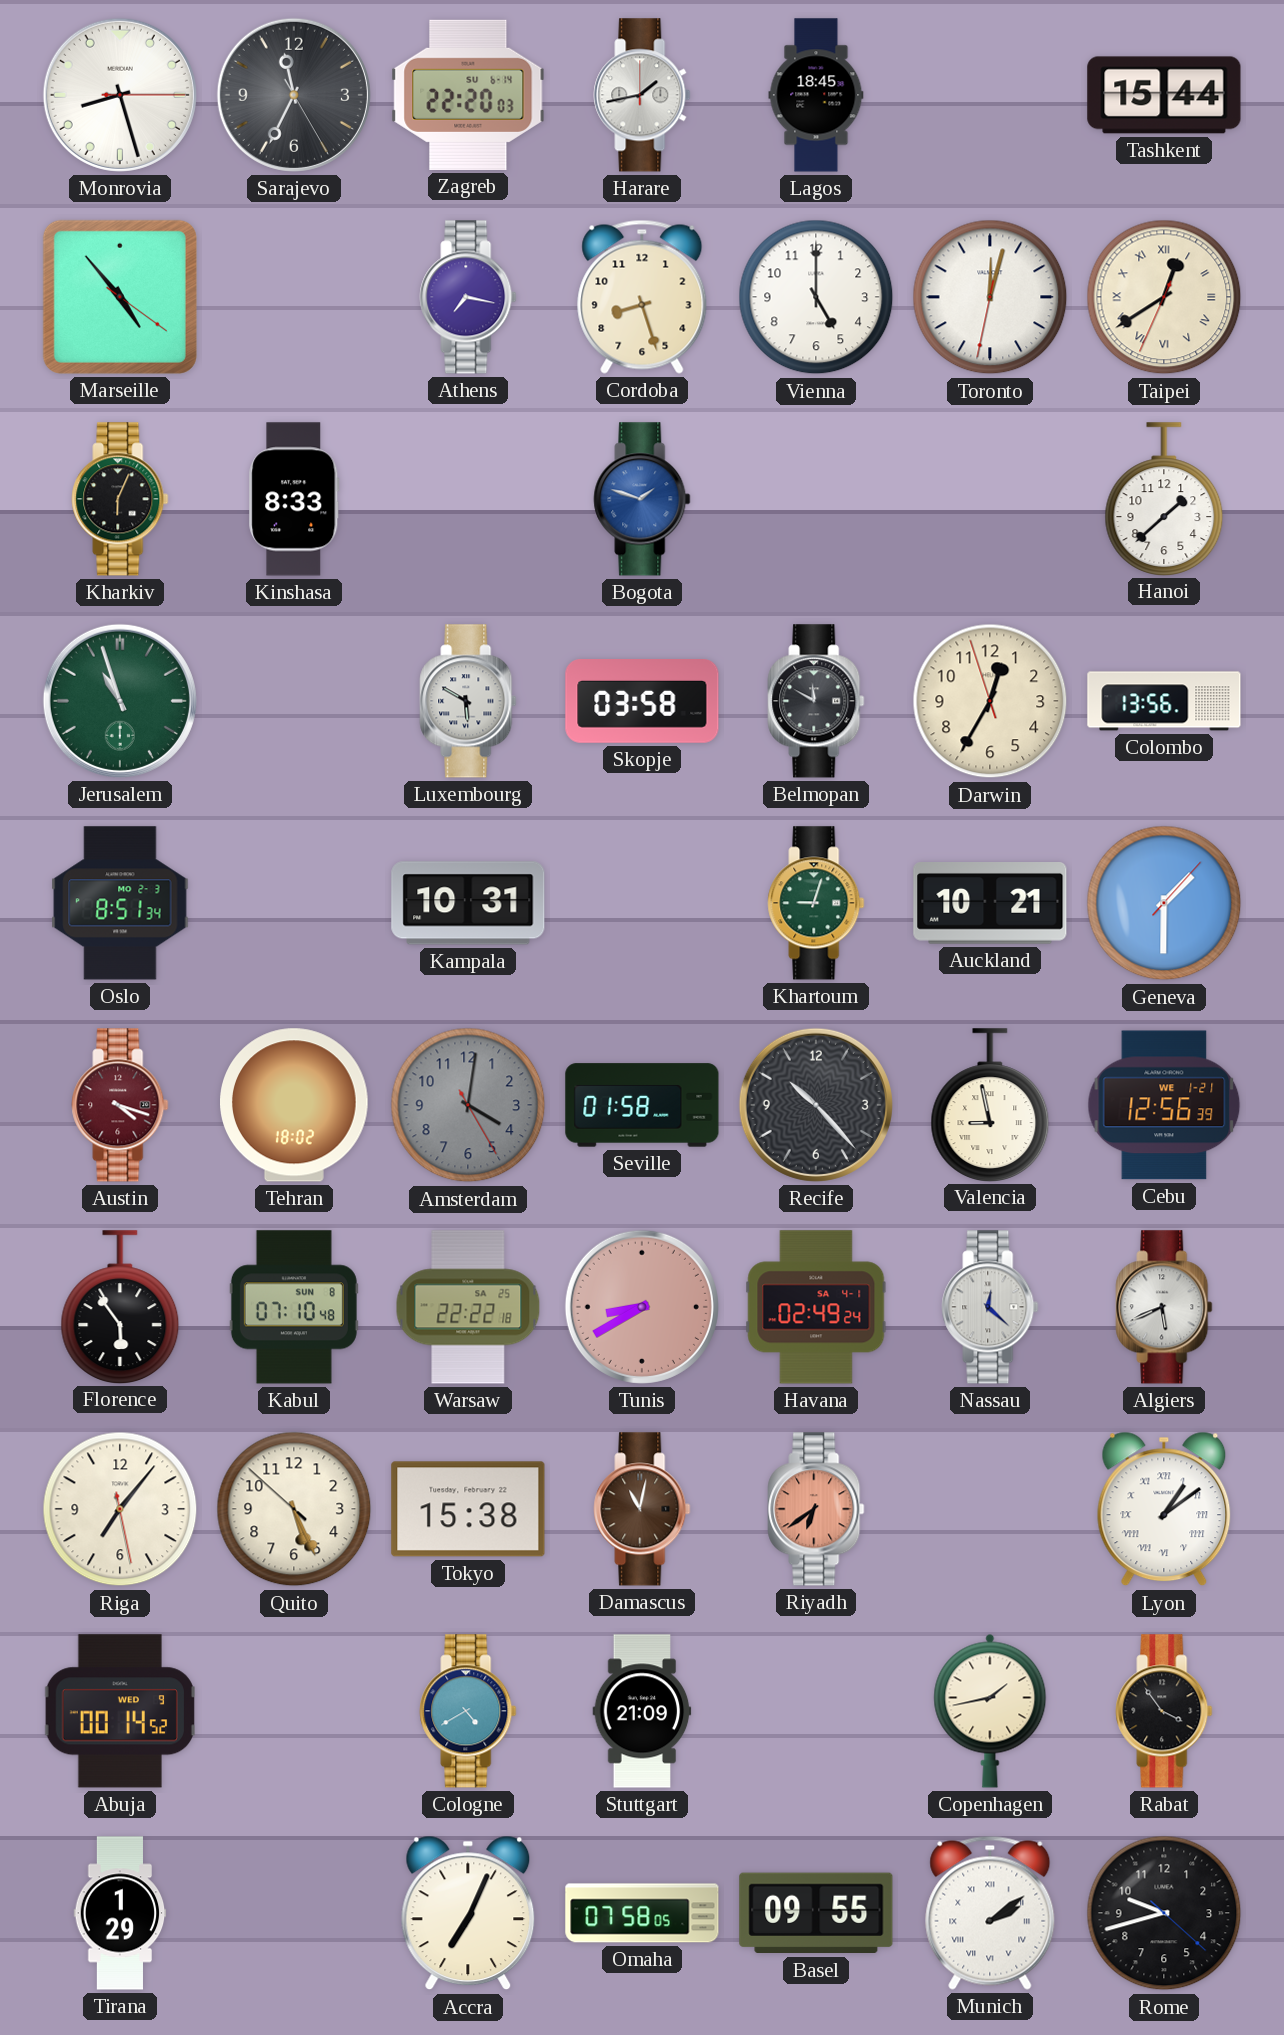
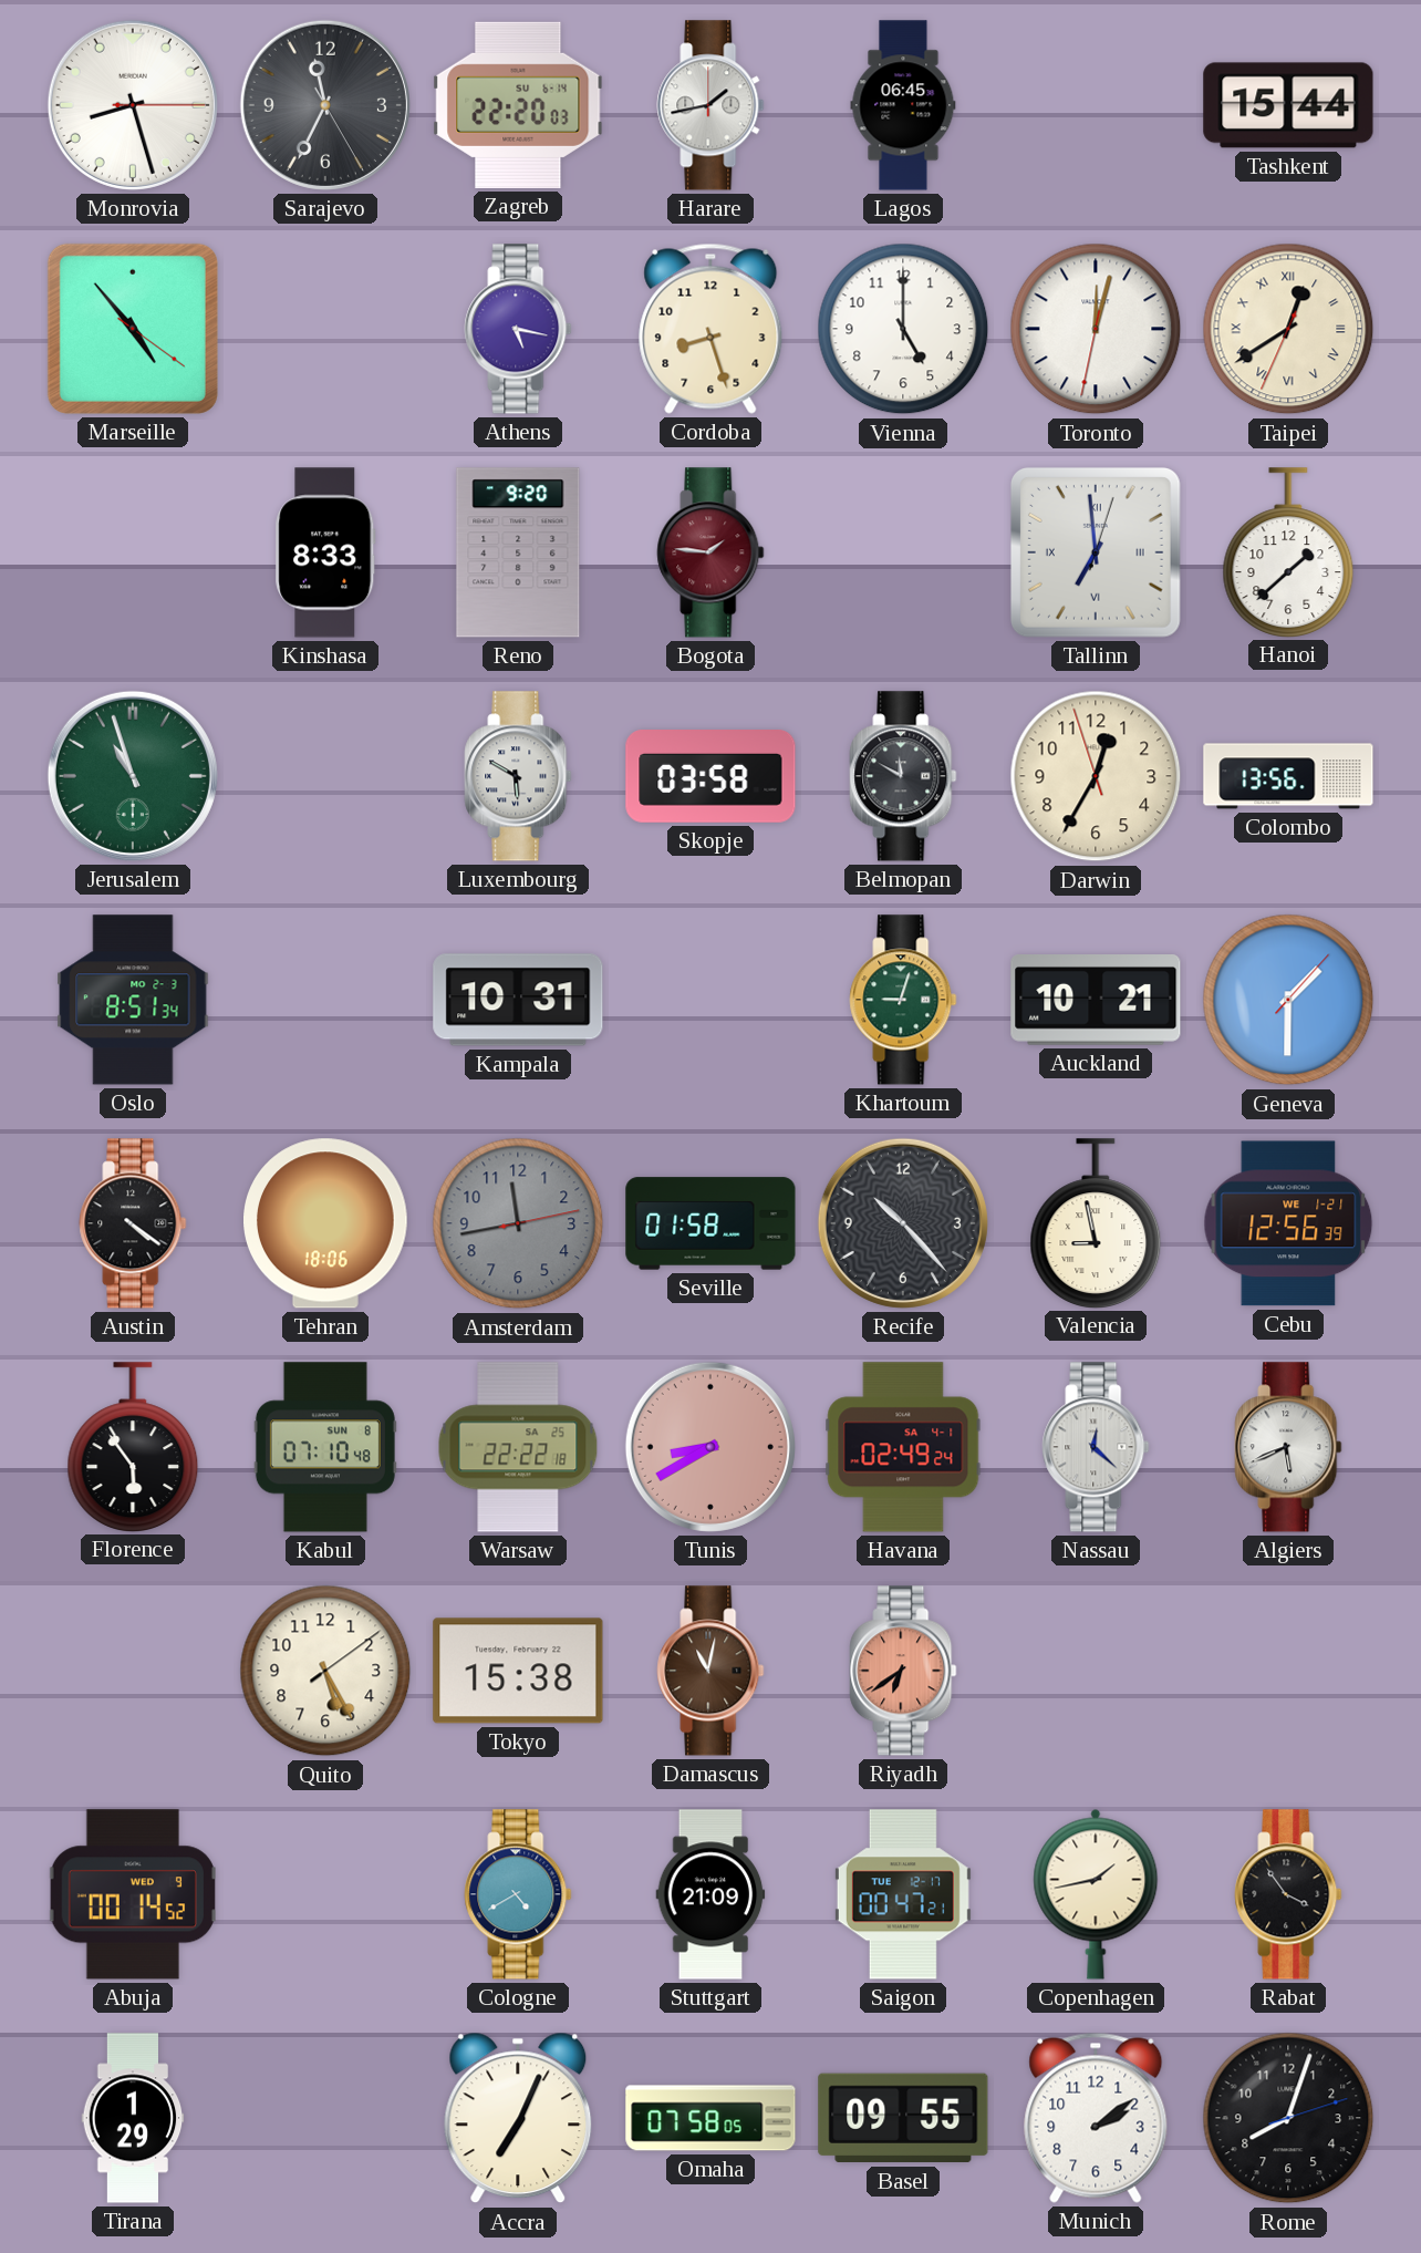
Lagos: 18:45 -> 06:45 (903, 105)
Athens: 7:17 -> 5:17 (518, 329)
Kharkiv: 6:04 -> none (120, 499)
Reno: none -> 9:20 (518, 552)
Bogota: 1:48 -> 1:46 (710, 552)
Bogota dial: blue -> burgundy (710, 552)
Tallinn: none -> 6:59 (1096, 552)
Austin: 4:18 -> 4:21 (133, 1223)
Austin dial: burgundy -> black (133, 1223)
Tehran: 18:02 -> 18:06 (326, 1223)
Amsterdam: 4:01 -> 11:43 (518, 1223)
Riga: 7:06 -> none (120, 1509)
Quito: 5:25:52 -> 5:25:09 (325, 1671)
Lyon: 1:09 -> none (1164, 1509)
Saigon: none -> 00:47 (903, 1894)
Munich numerals: Roman -> Arabic (1096, 2118)
Rome: 9:42 -> 8:03 (1288, 2118)
